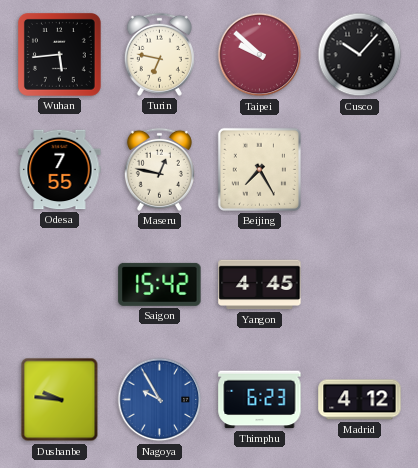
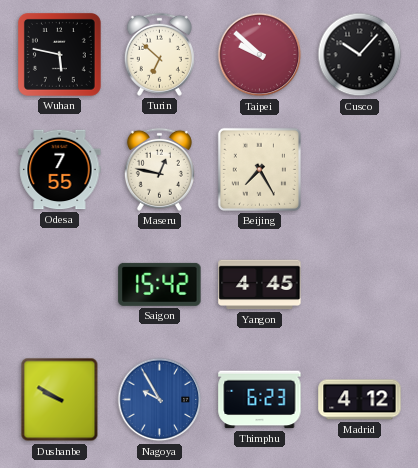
Wuhan: 5:44 -> 5:47 (59, 54)
Turin: 6:47 -> 6:52 (159, 54)
Dushanbe: 9:46 -> 9:50 (60, 400)
